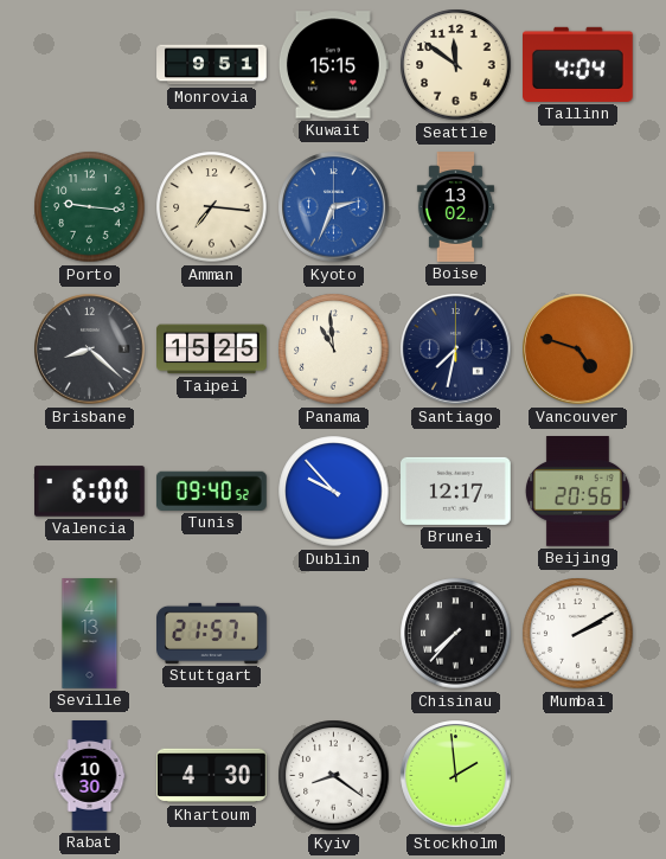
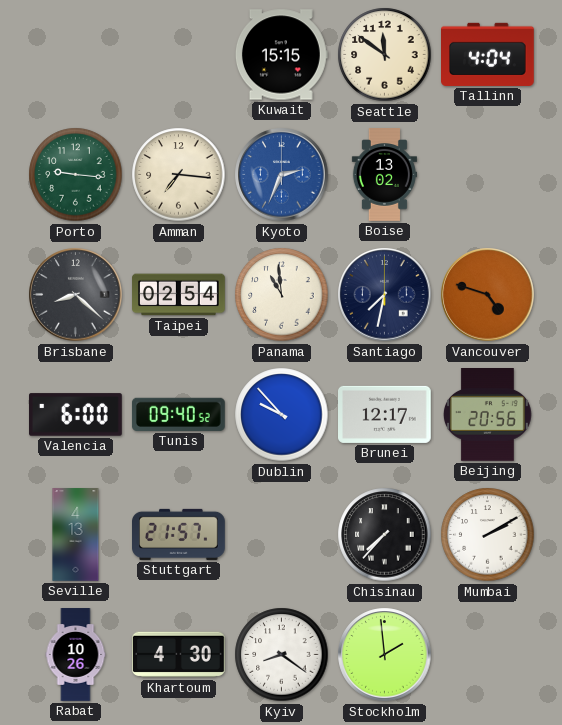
Monrovia: 9:51 -> none (212, 65)
Taipei: 15:25 -> 02:54 (179, 295)
Rabat: 10:30 -> 10:26 (76, 655)
